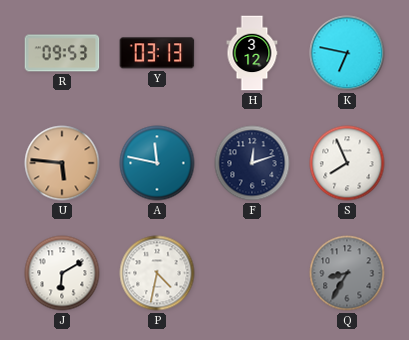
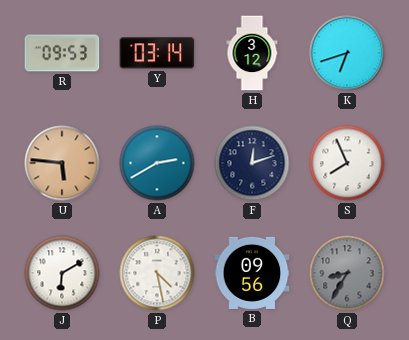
Y: 03:13 -> 03:14 (157, 53)
K: 6:47 -> 6:42 (347, 53)
A: 11:47 -> 2:40 (157, 163)
P: 4:32 -> 4:28 (157, 273)
B: none -> 09:56 (252, 273)
